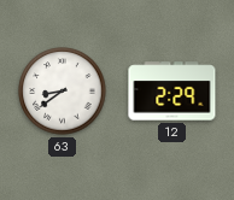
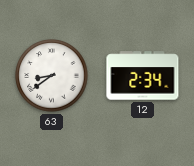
12: 2:29 -> 2:34 (143, 76)
